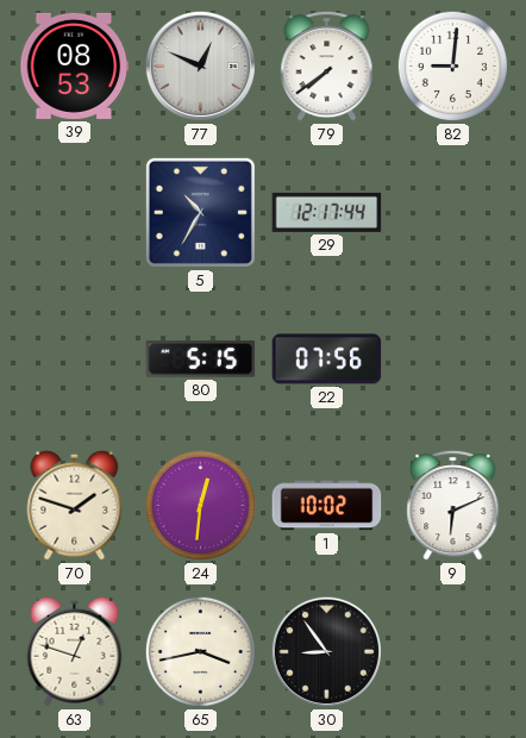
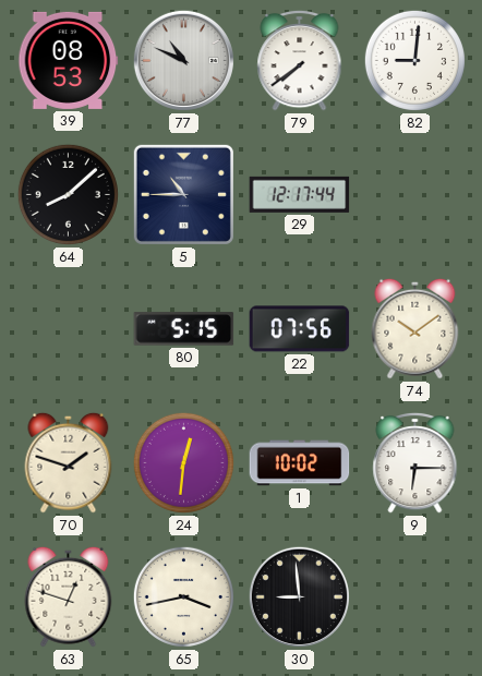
77: 12:49 -> 10:49 (183, 60)
64: none -> 8:08 (68, 194)
5: 10:35 -> 10:45 (183, 194)
74: none -> 10:09 (415, 328)
9: 6:11 -> 6:15 (415, 462)
30: 8:54 -> 8:59 (299, 596)
